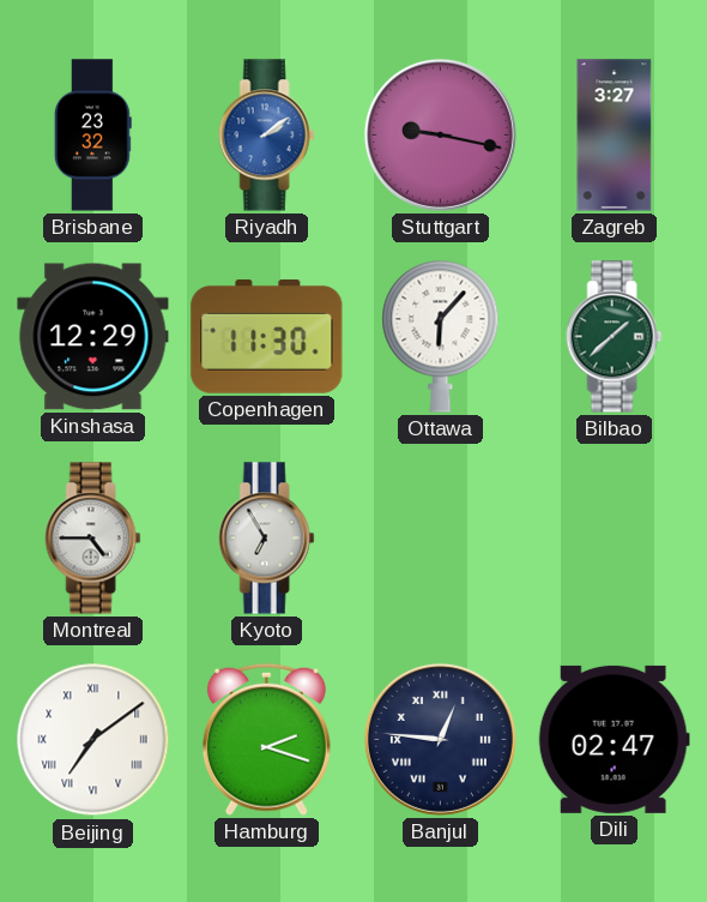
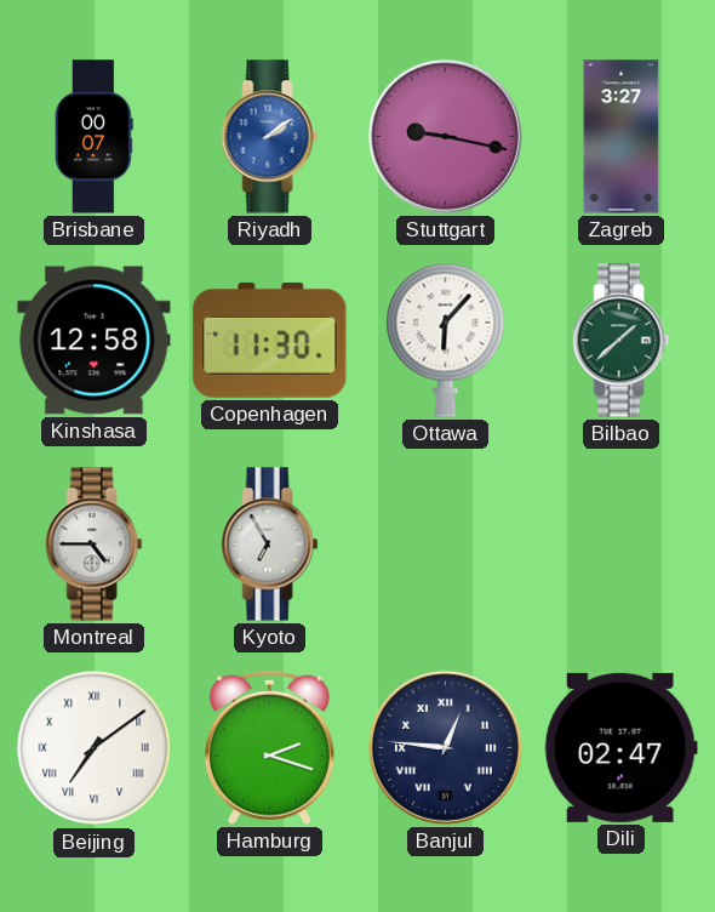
Brisbane: 23:32 -> 00:07 (93, 137)
Kinshasa: 12:29 -> 12:58 (95, 341)
